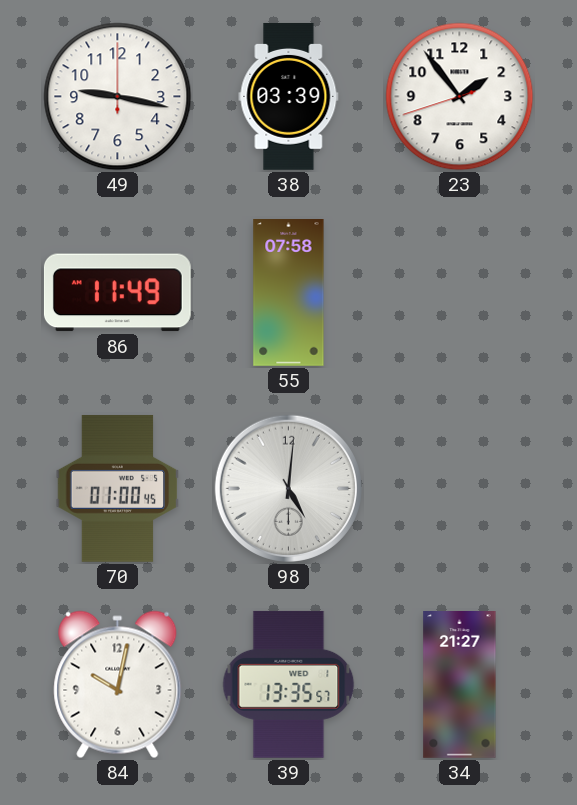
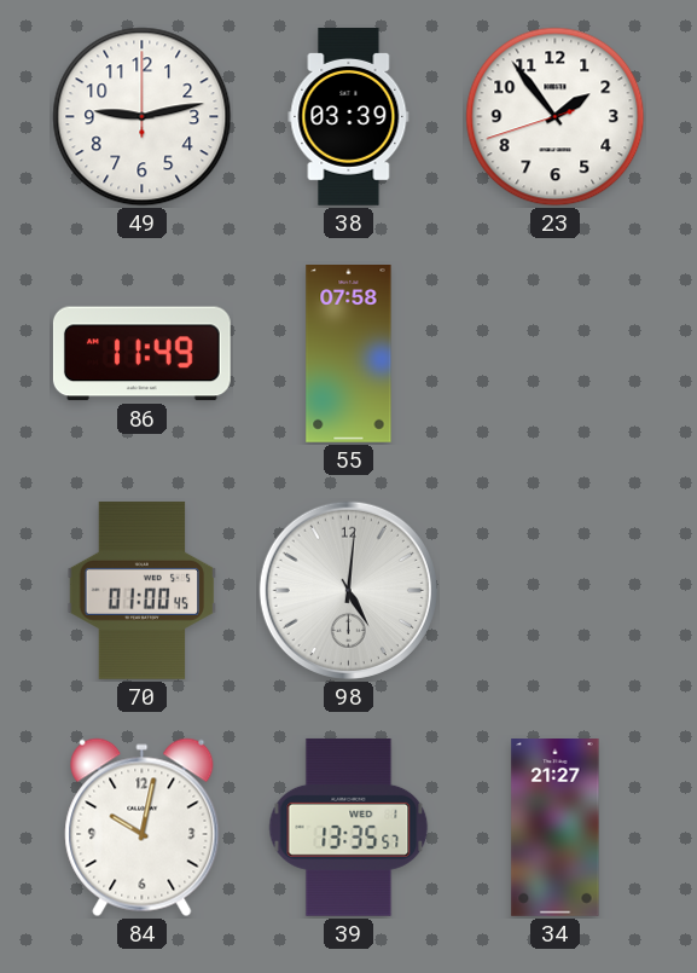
49: 9:17 -> 9:13 (143, 117)
